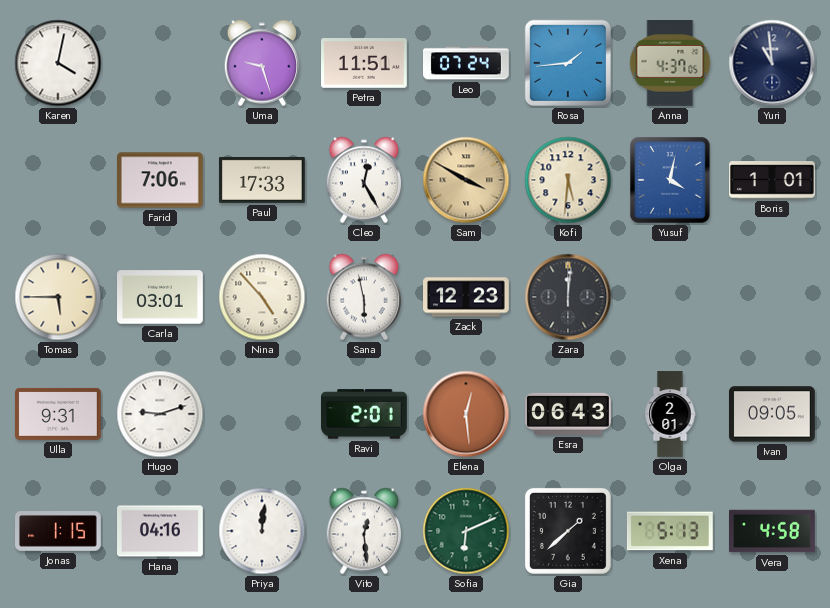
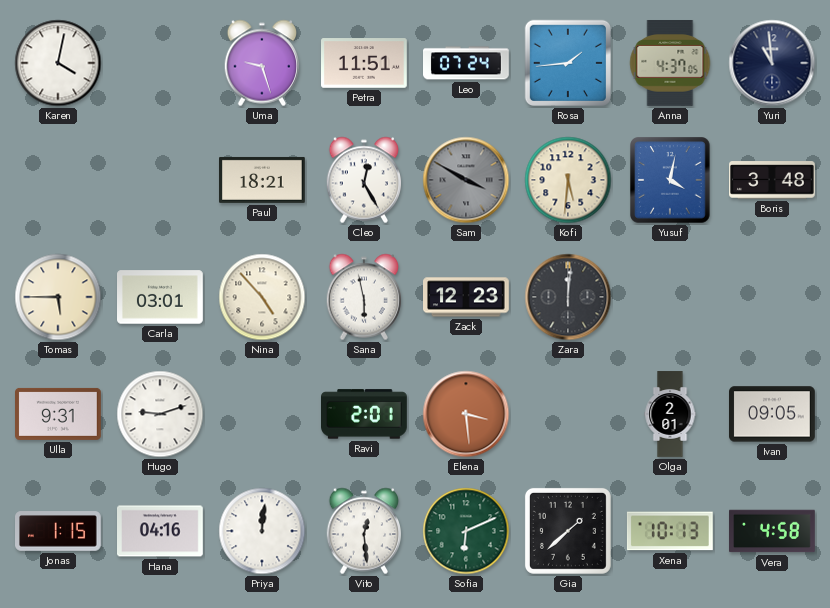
Farid: 7:06 -> none (161, 180)
Paul: 17:33 -> 18:21 (263, 180)
Sam dial: champagne -> grey (466, 180)
Boris: 1:01 -> 3:48 (773, 180)
Elena: 12:29 -> 3:29 (466, 414)
Esra: 06:43 -> none (569, 414)
Xena: 5:13 -> 10:13 (670, 531)
